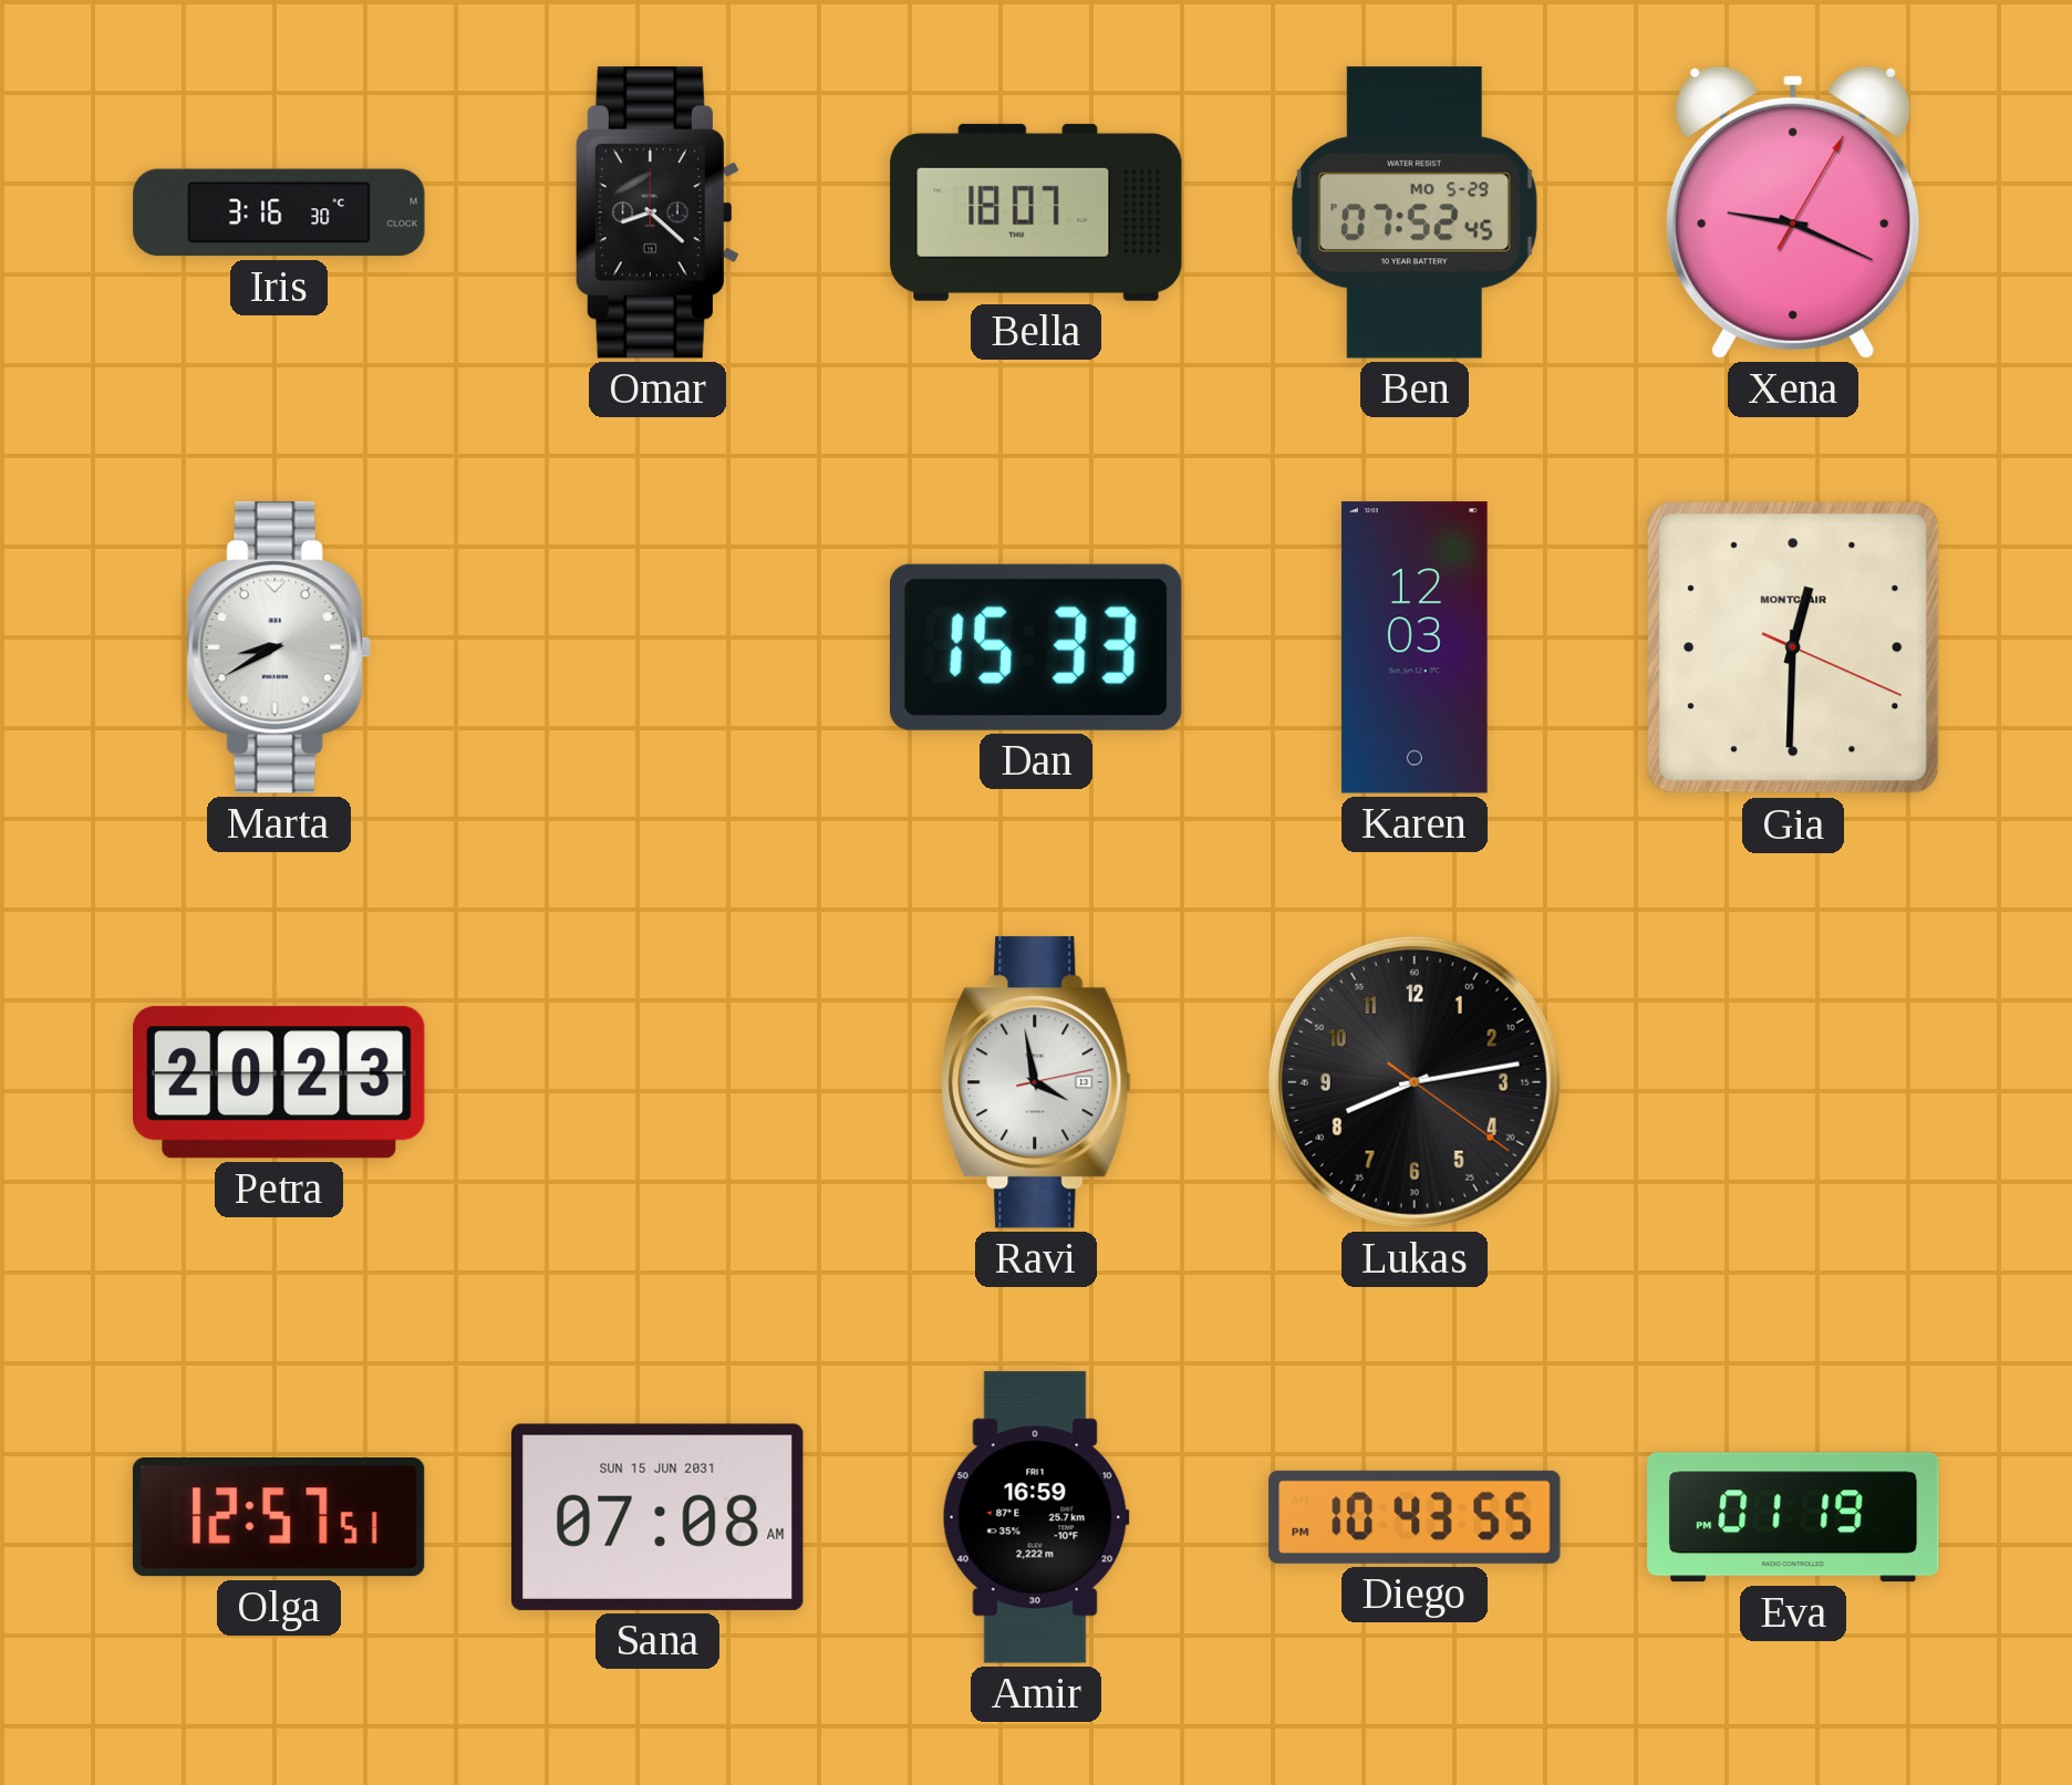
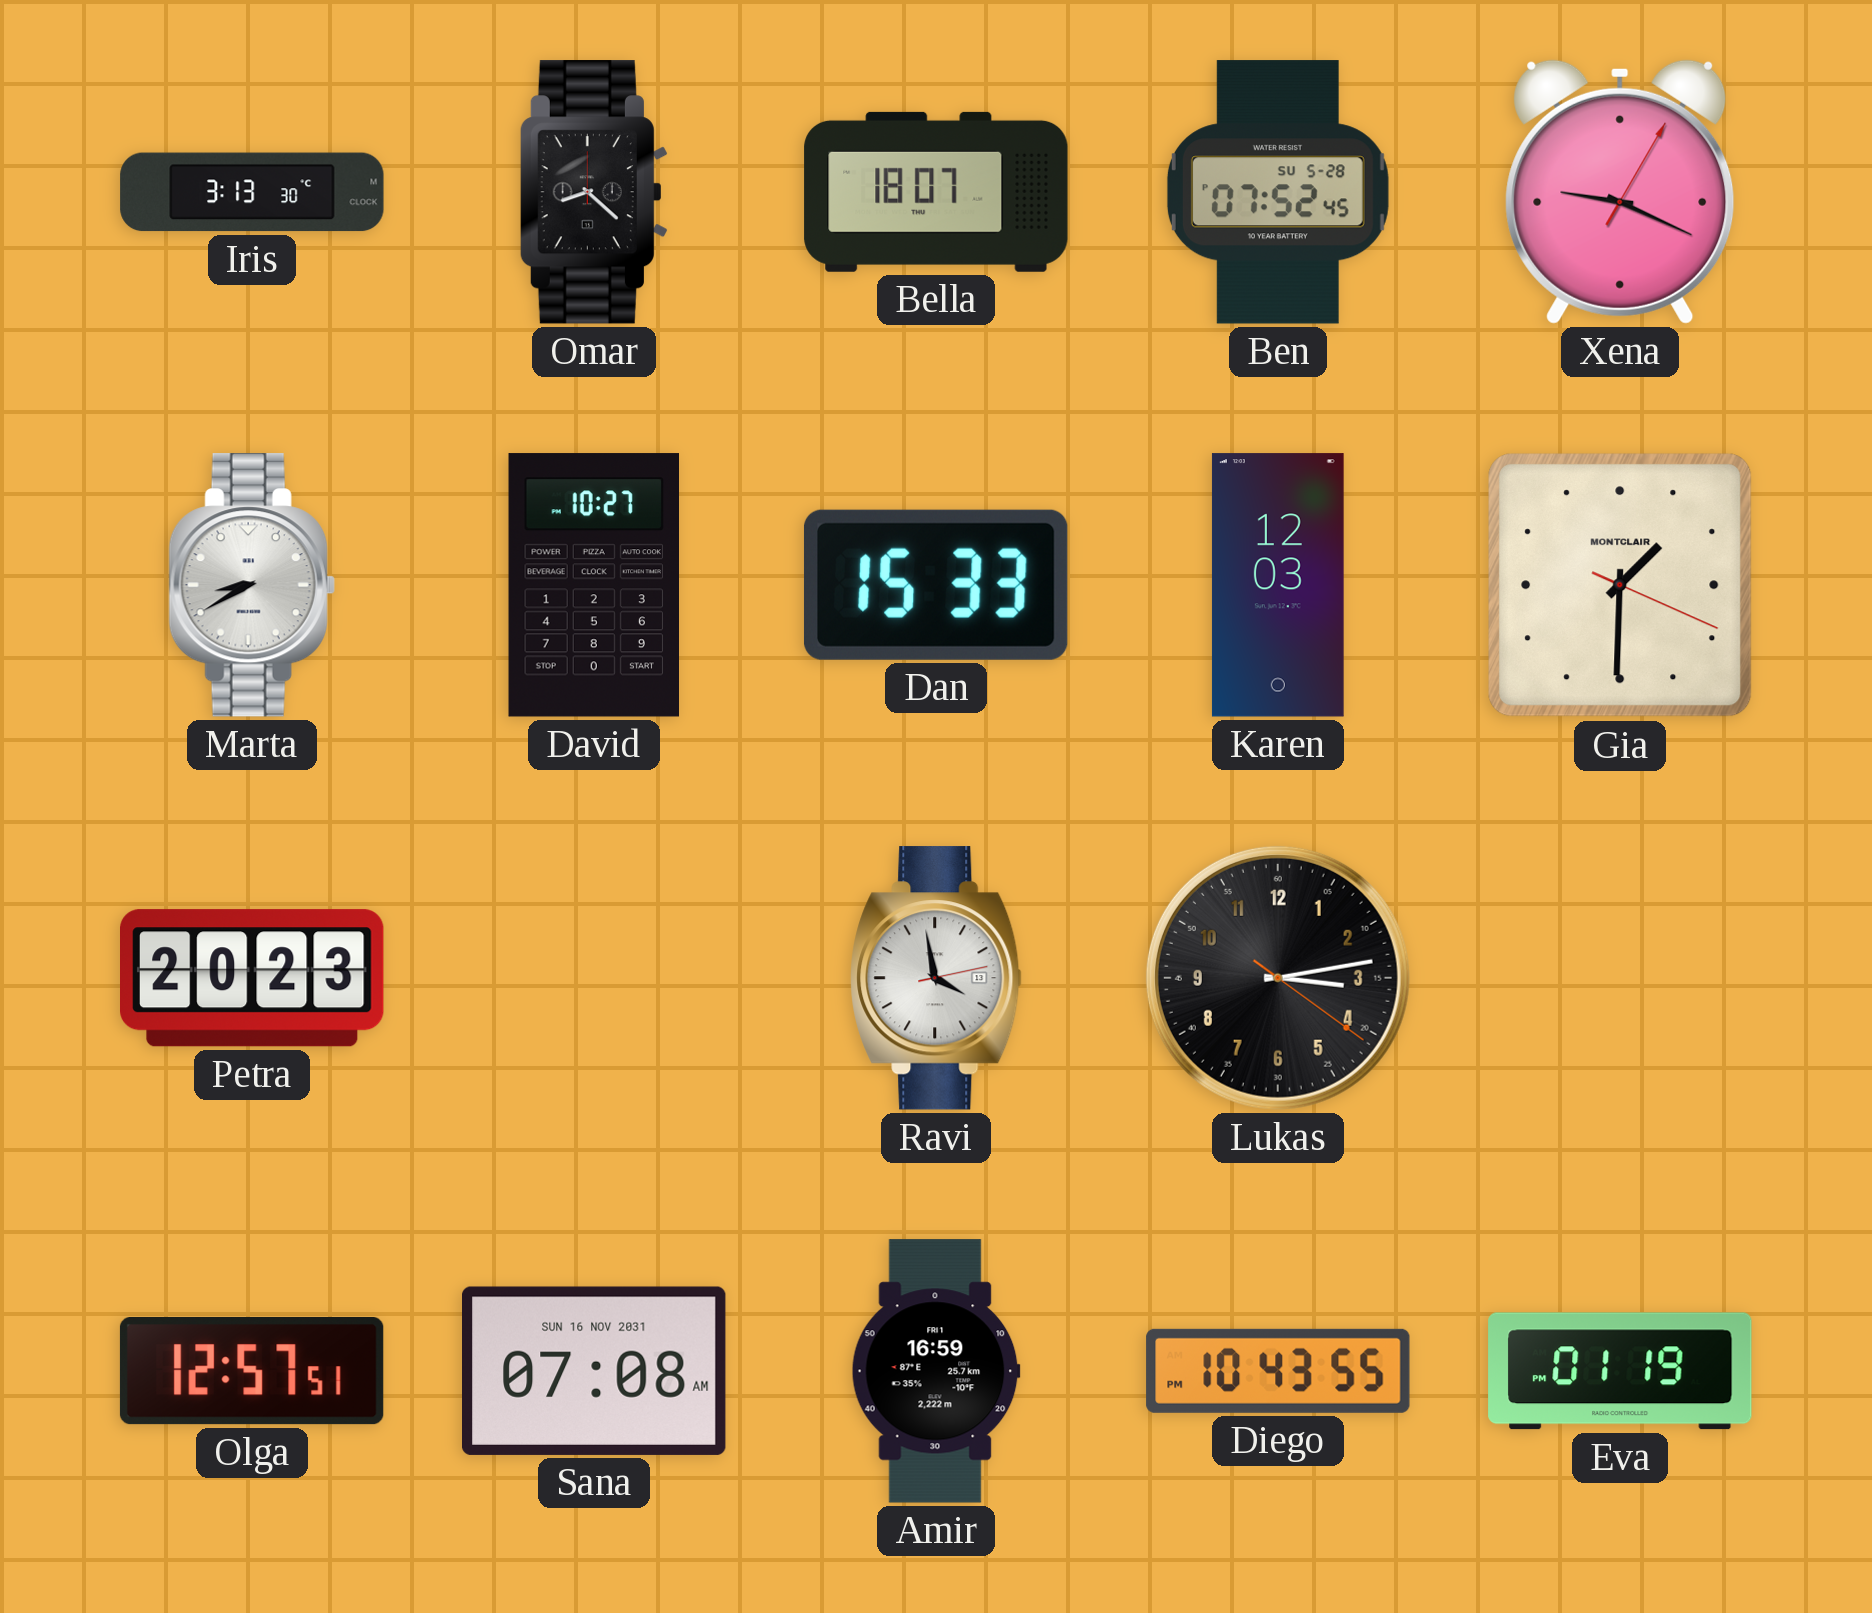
Iris: 3:16 -> 3:13 (252, 192)
Ben date: MO 5-29 -> SU 5-28 (1278, 192)
David: none -> 10:27 (593, 585)
Gia: 12:30 -> 1:30 (1620, 585)
Lukas: 8:13 -> 3:13 (1278, 978)
Sana date: SUN 15 JUN 2031 -> SUN 16 NOV 2031 (595, 1371)
